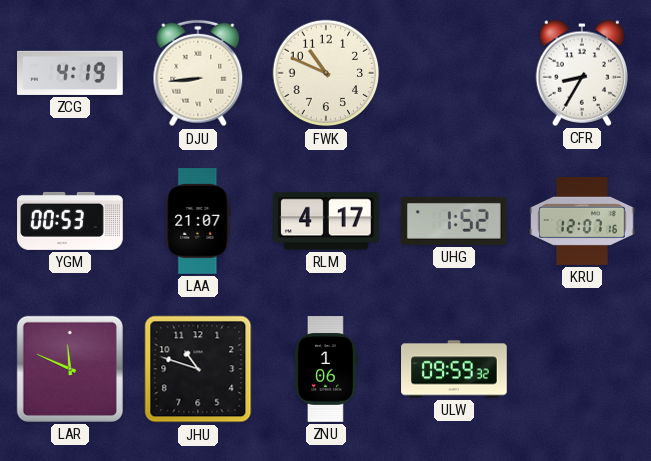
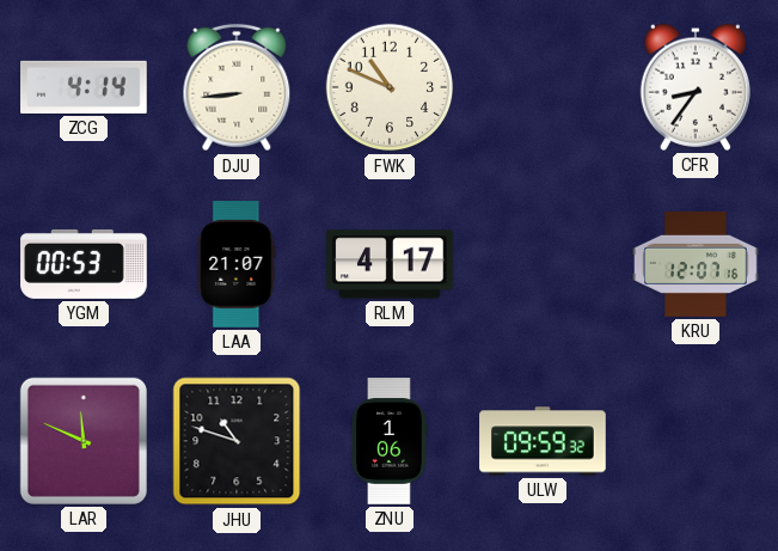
ZCG: 4:19 -> 4:14 (85, 87)
CFR: 8:35 -> 8:36 (696, 87)
UHG: 1:52 -> none (455, 221)
